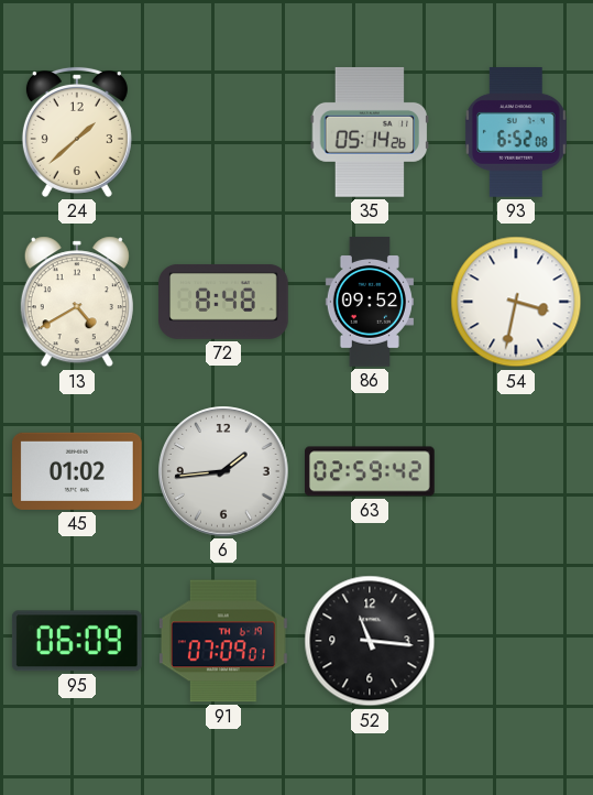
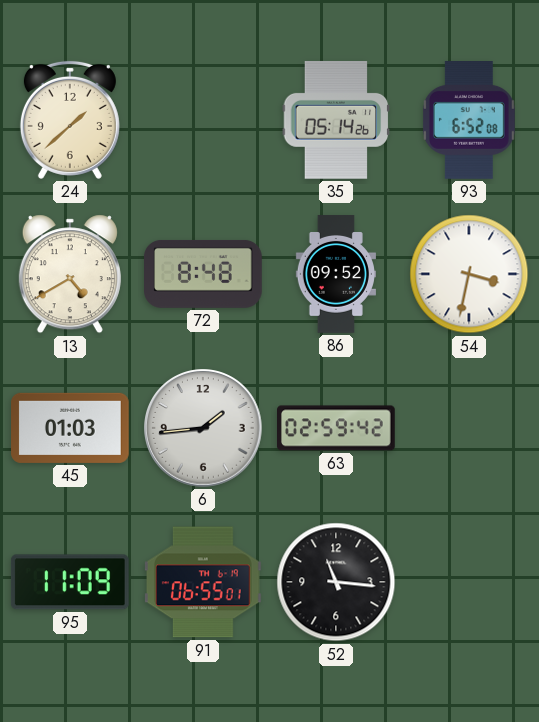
45: 01:02 -> 01:03 (71, 428)
95: 06:09 -> 11:09 (70, 582)
91: 07:09 -> 06:55 (203, 582)
